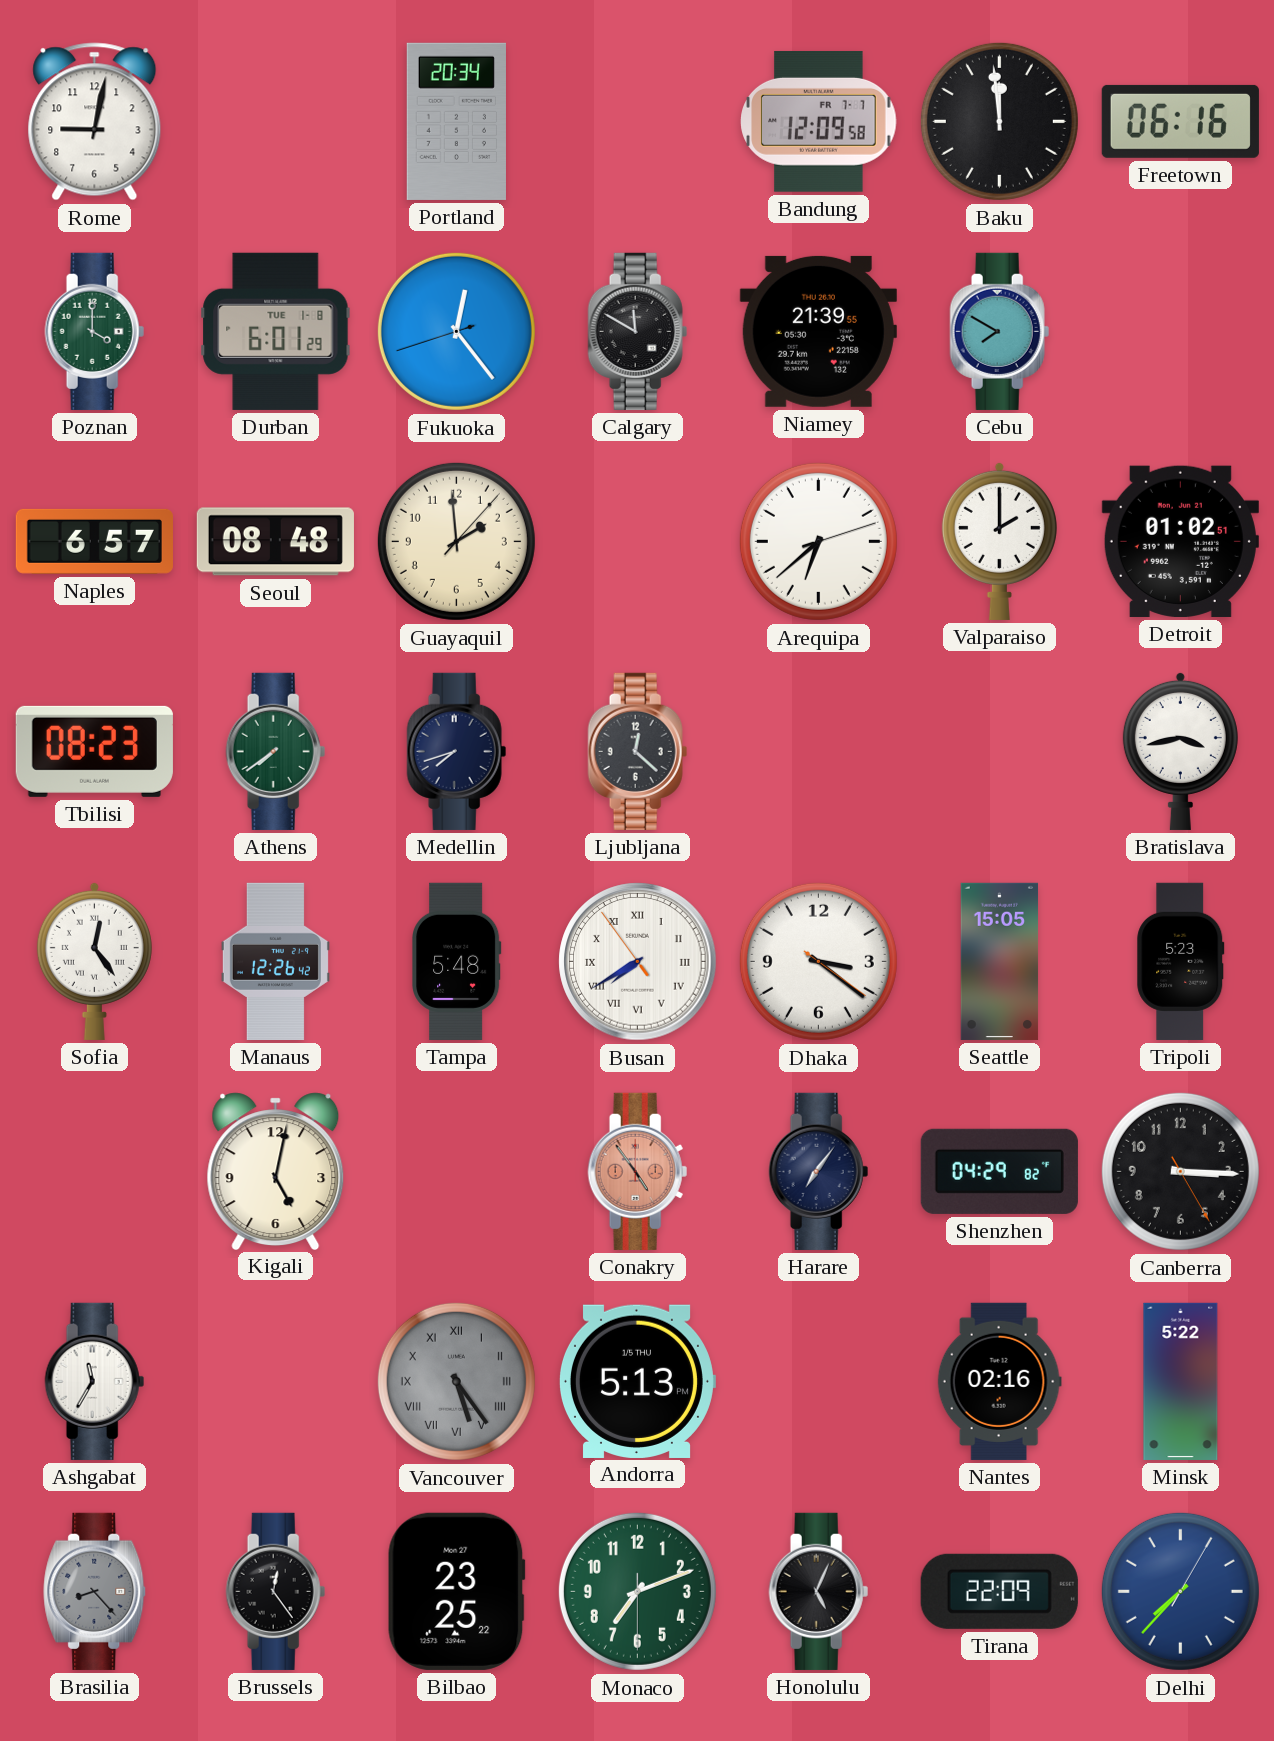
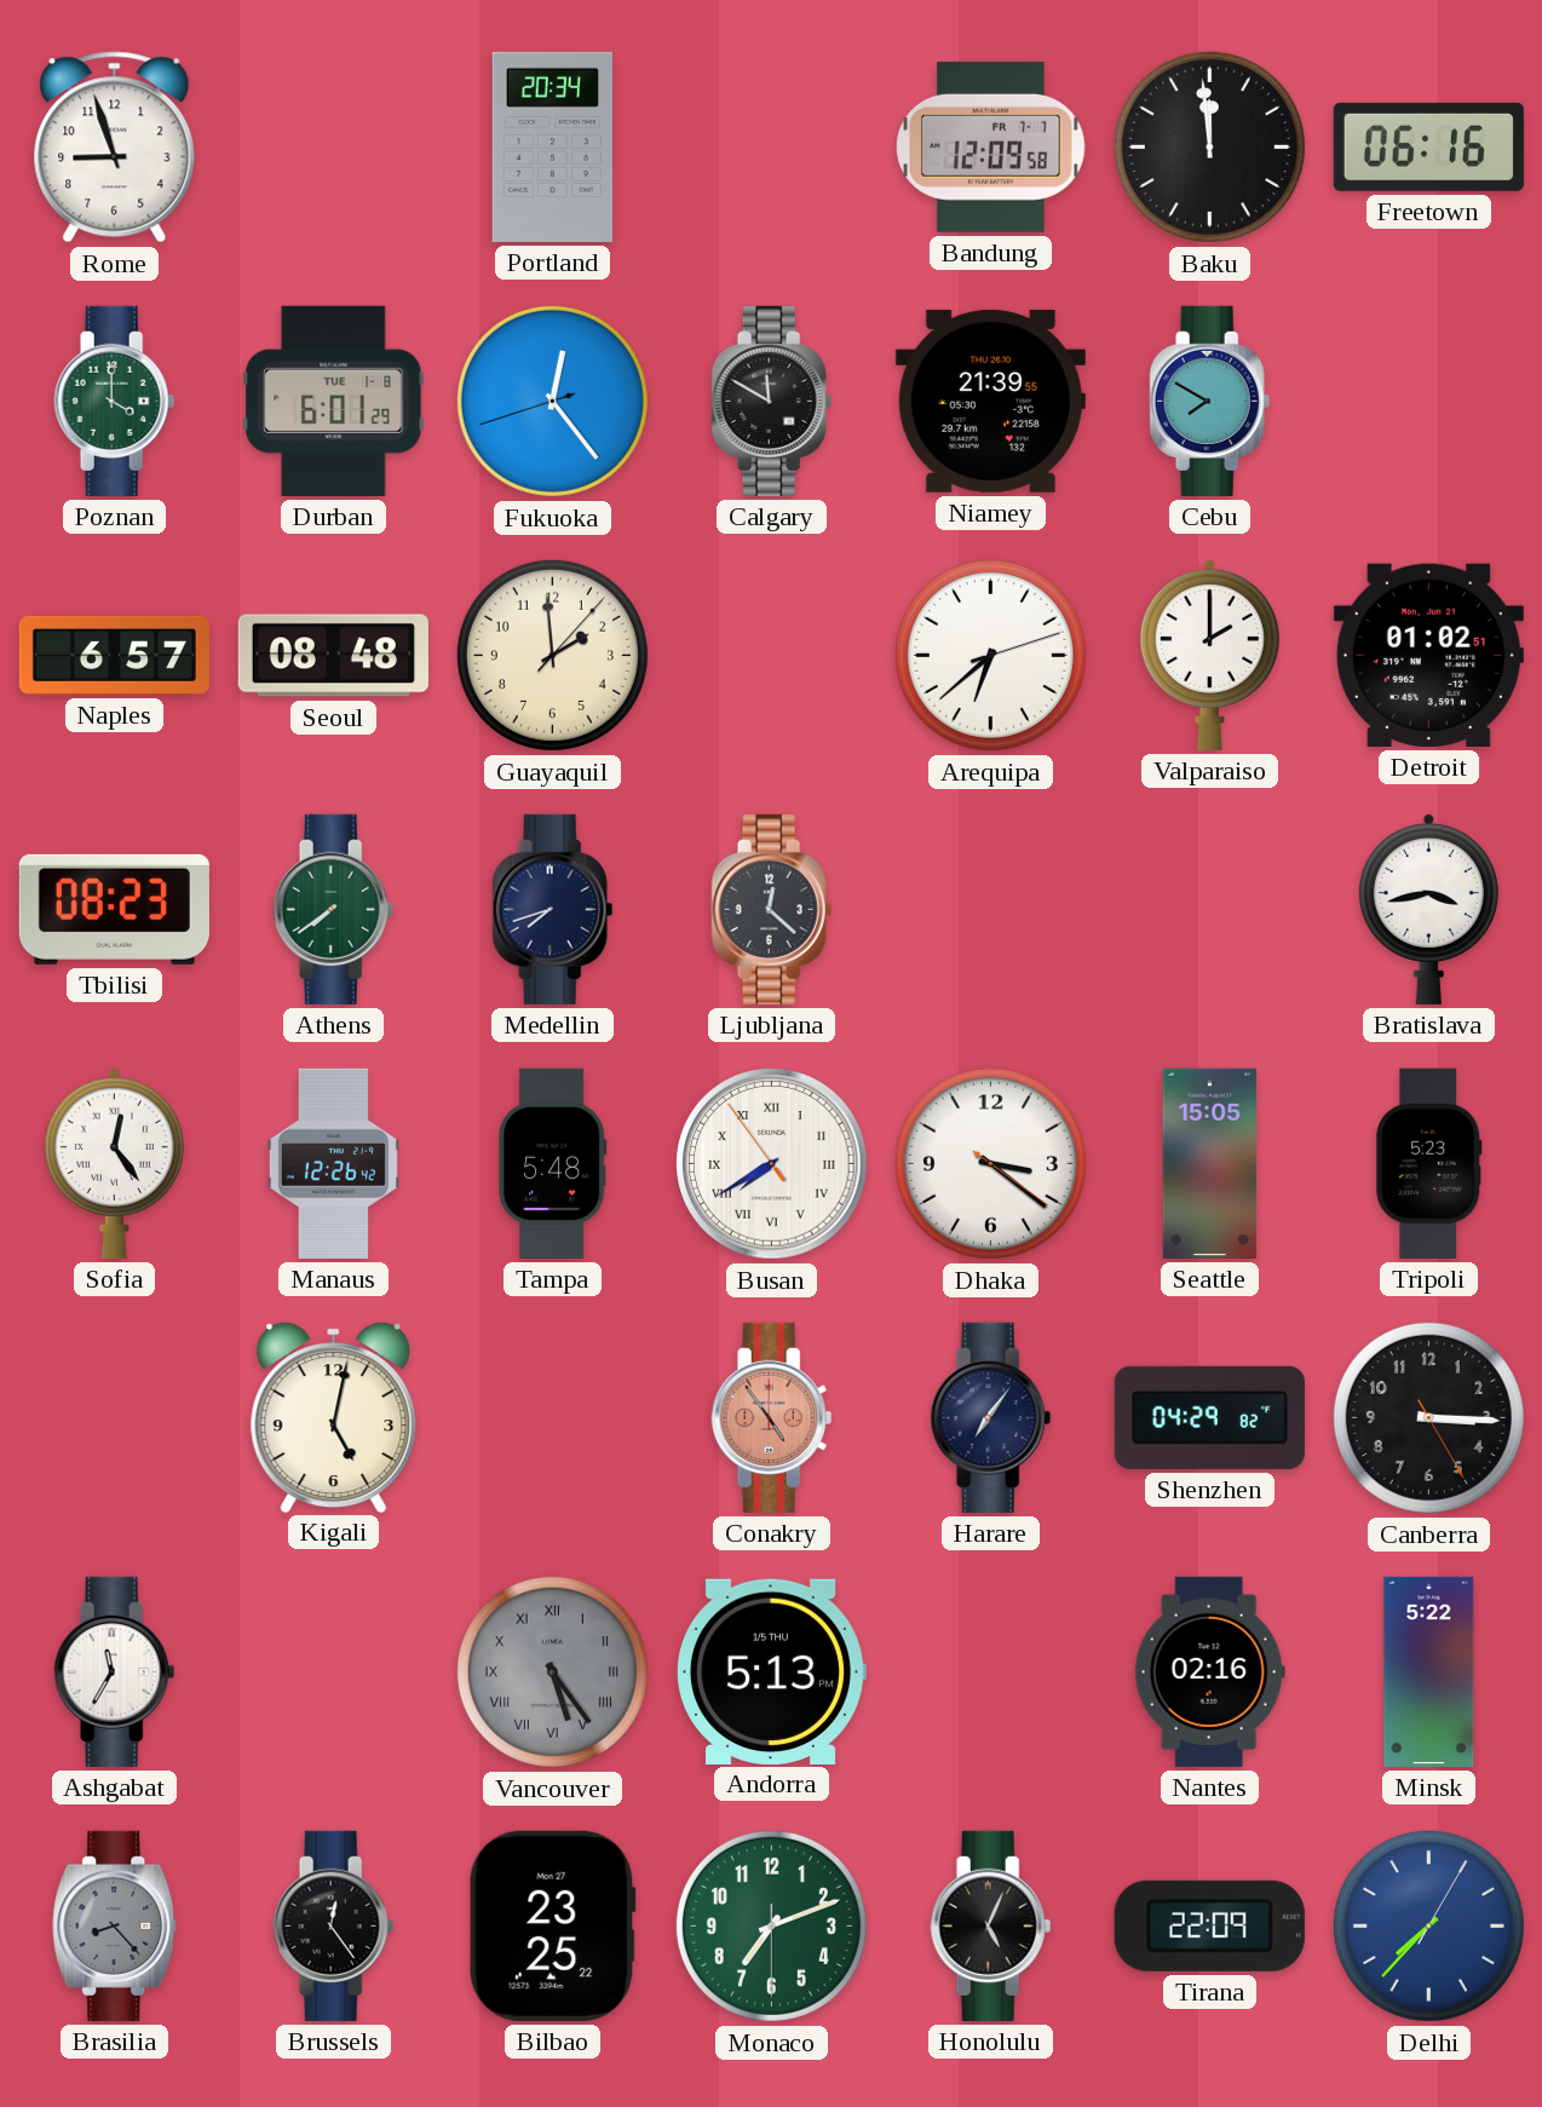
Rome: 9:02 -> 8:57 (115, 148)
